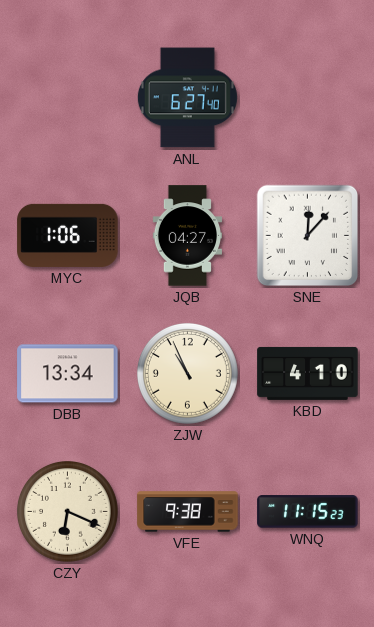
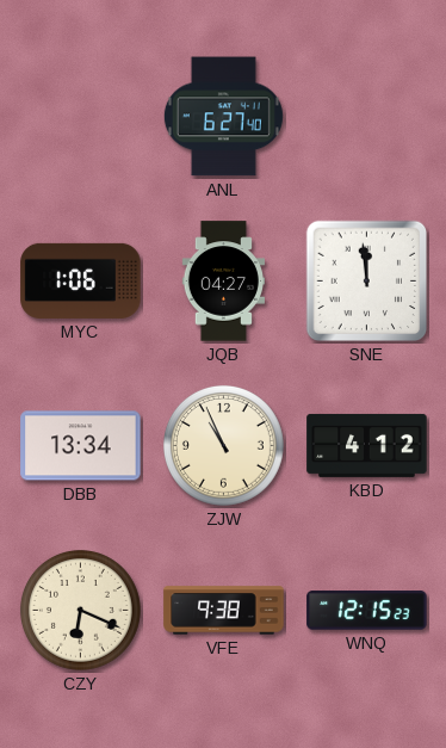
SNE: 12:07 -> 11:59 (367, 282)
KBD: 4:10 -> 4:12 (367, 445)
WNQ: 11:15 -> 12:15 (367, 611)
